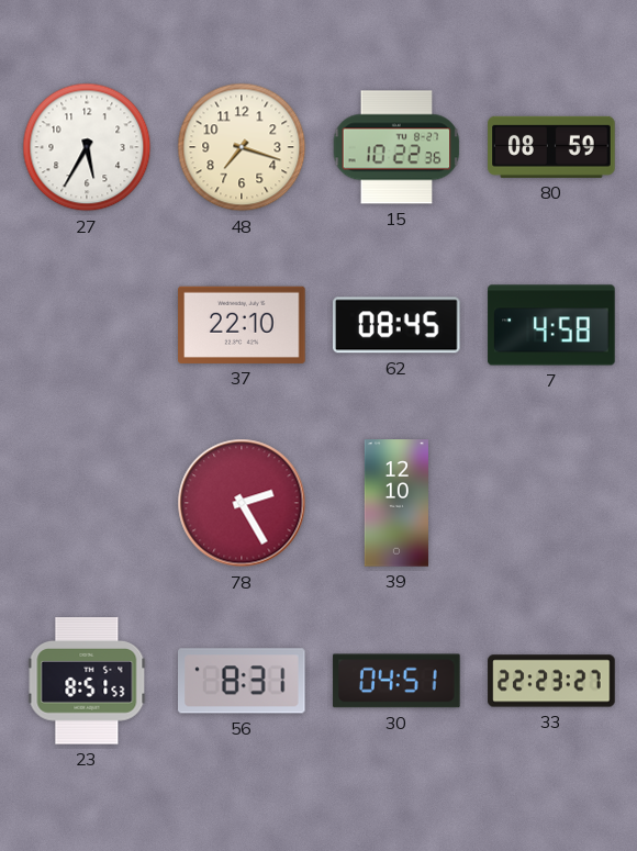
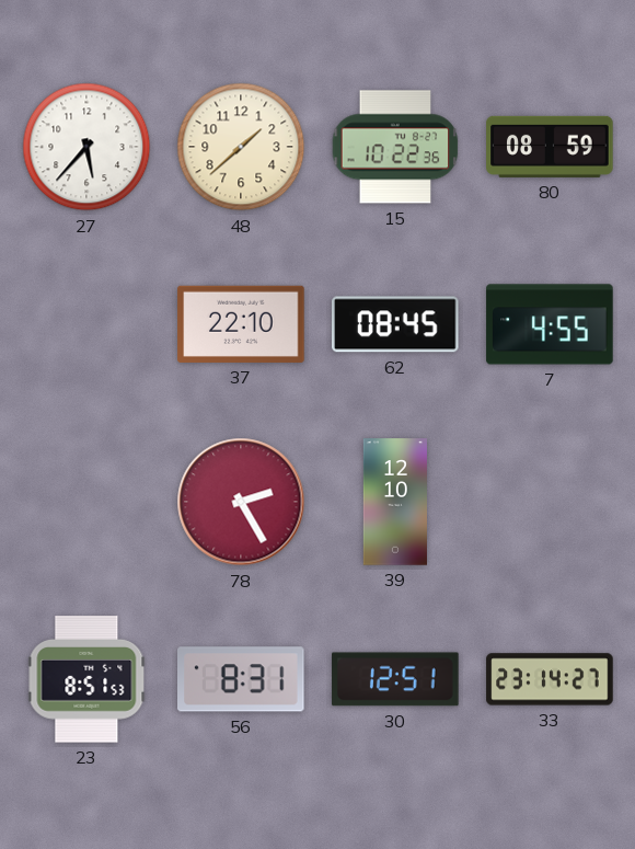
27: 5:35 -> 5:37 (86, 147)
48: 7:18 -> 1:38 (241, 147)
7: 4:58 -> 4:55 (550, 324)
30: 04:51 -> 12:51 (395, 679)
33: 22:23 -> 23:14 (550, 679)
